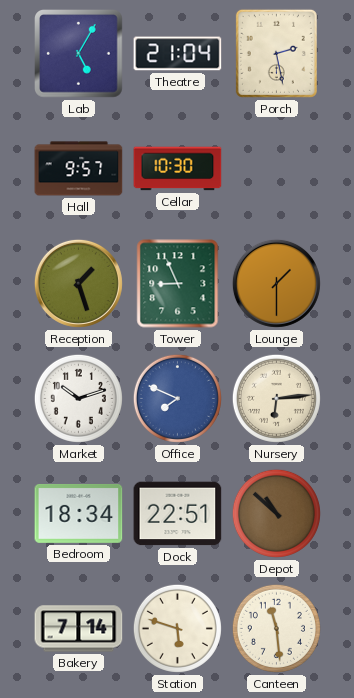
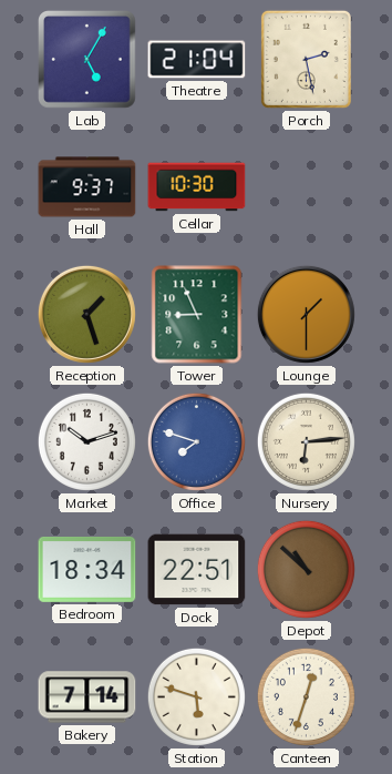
Hall: 9:57 -> 9:37 (87, 187)
Office: 7:49 -> 7:48 (196, 441)
Canteen: 11:29 -> 12:33 (306, 696)
